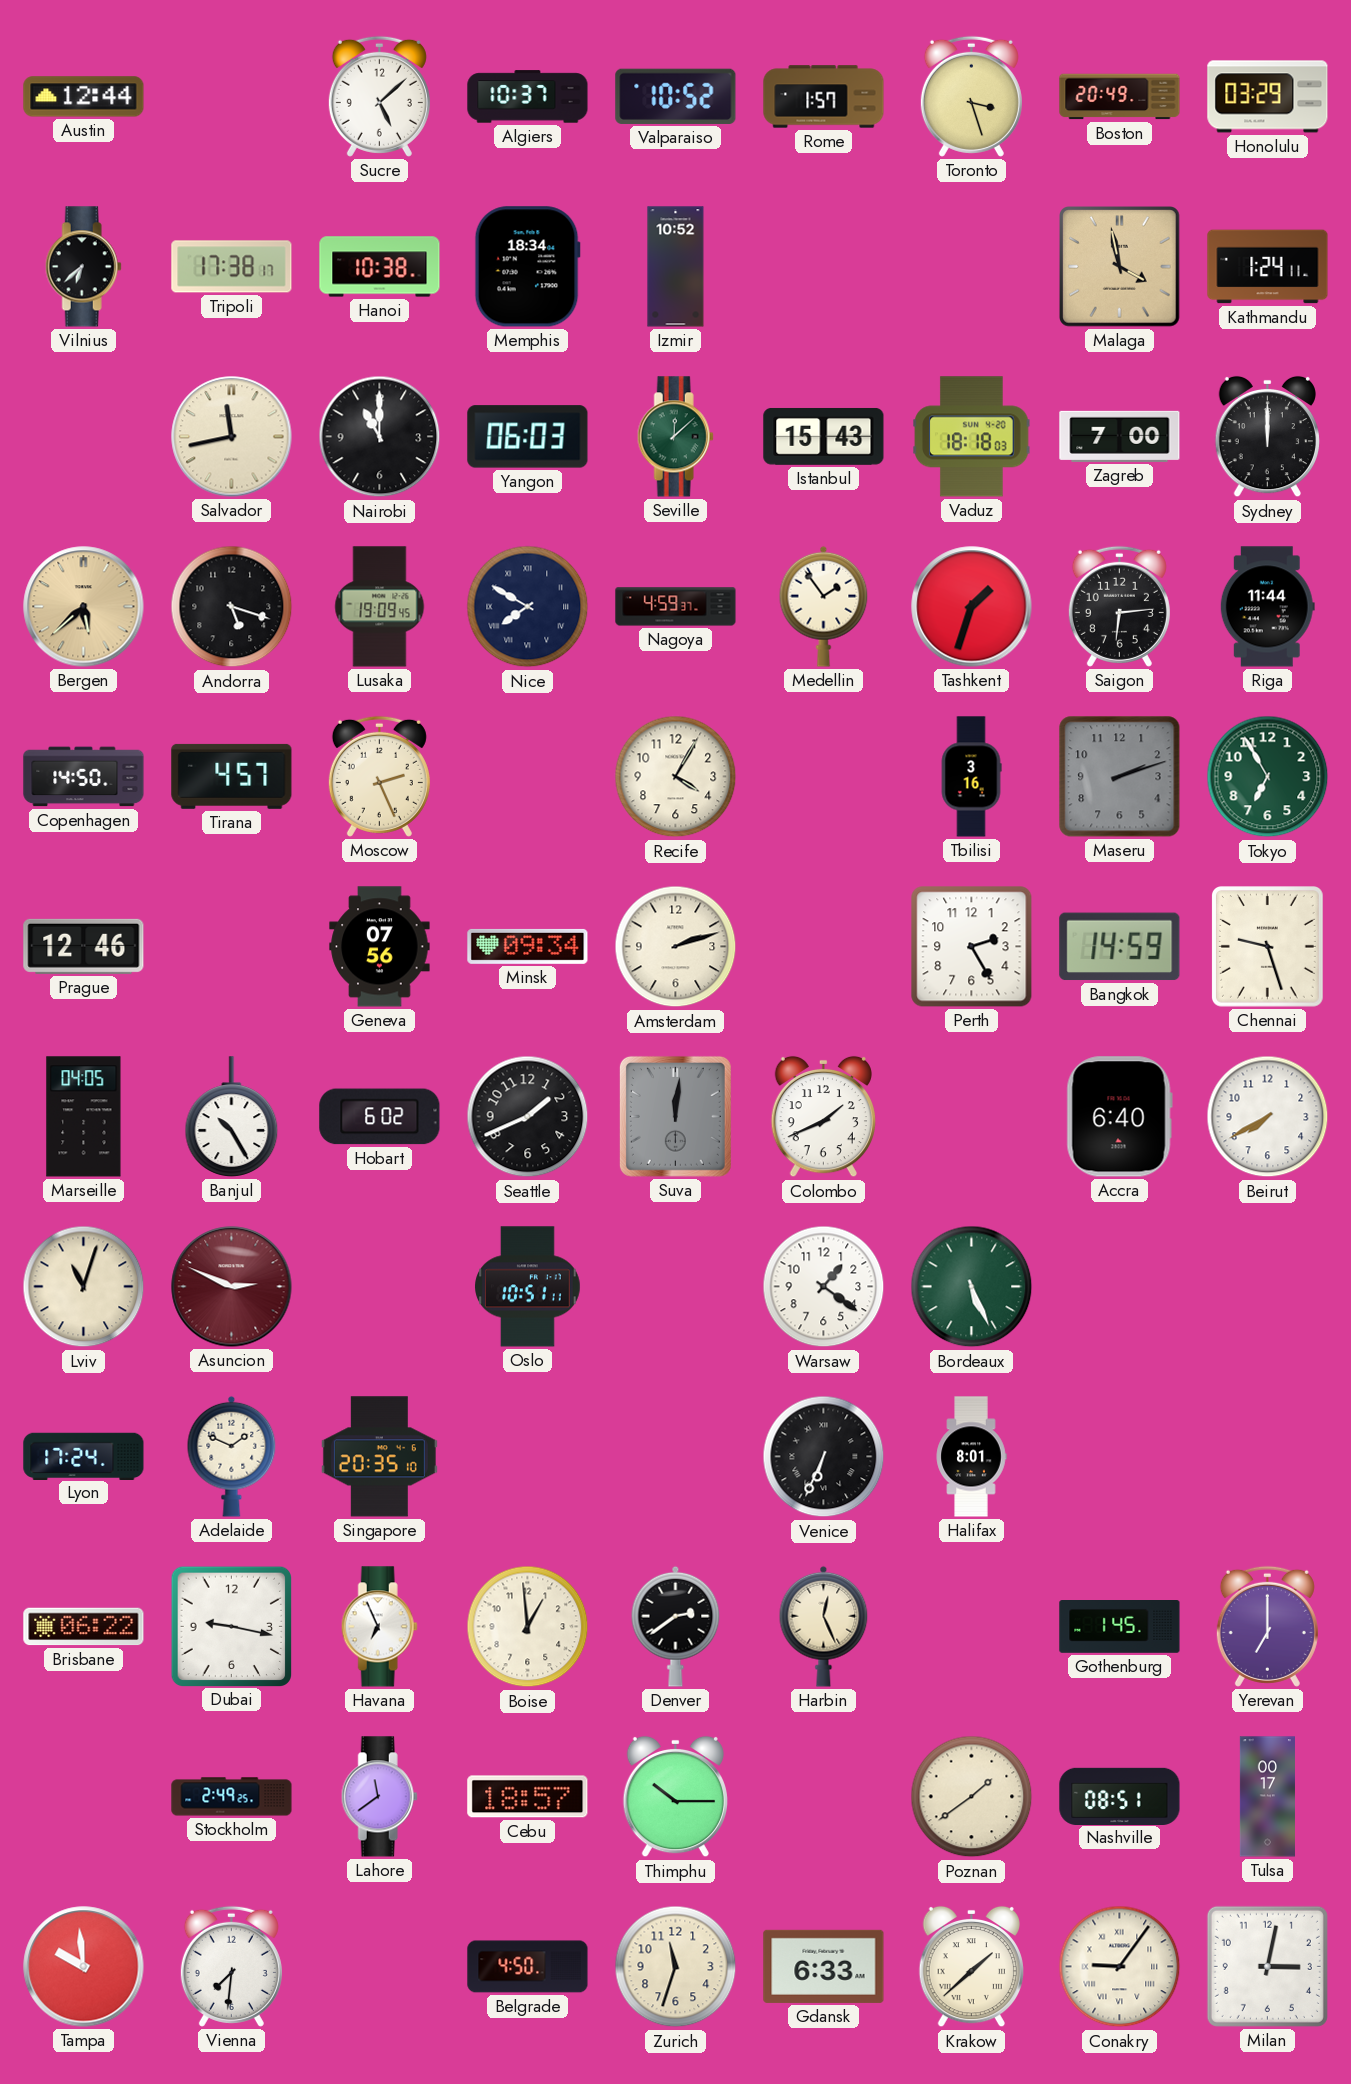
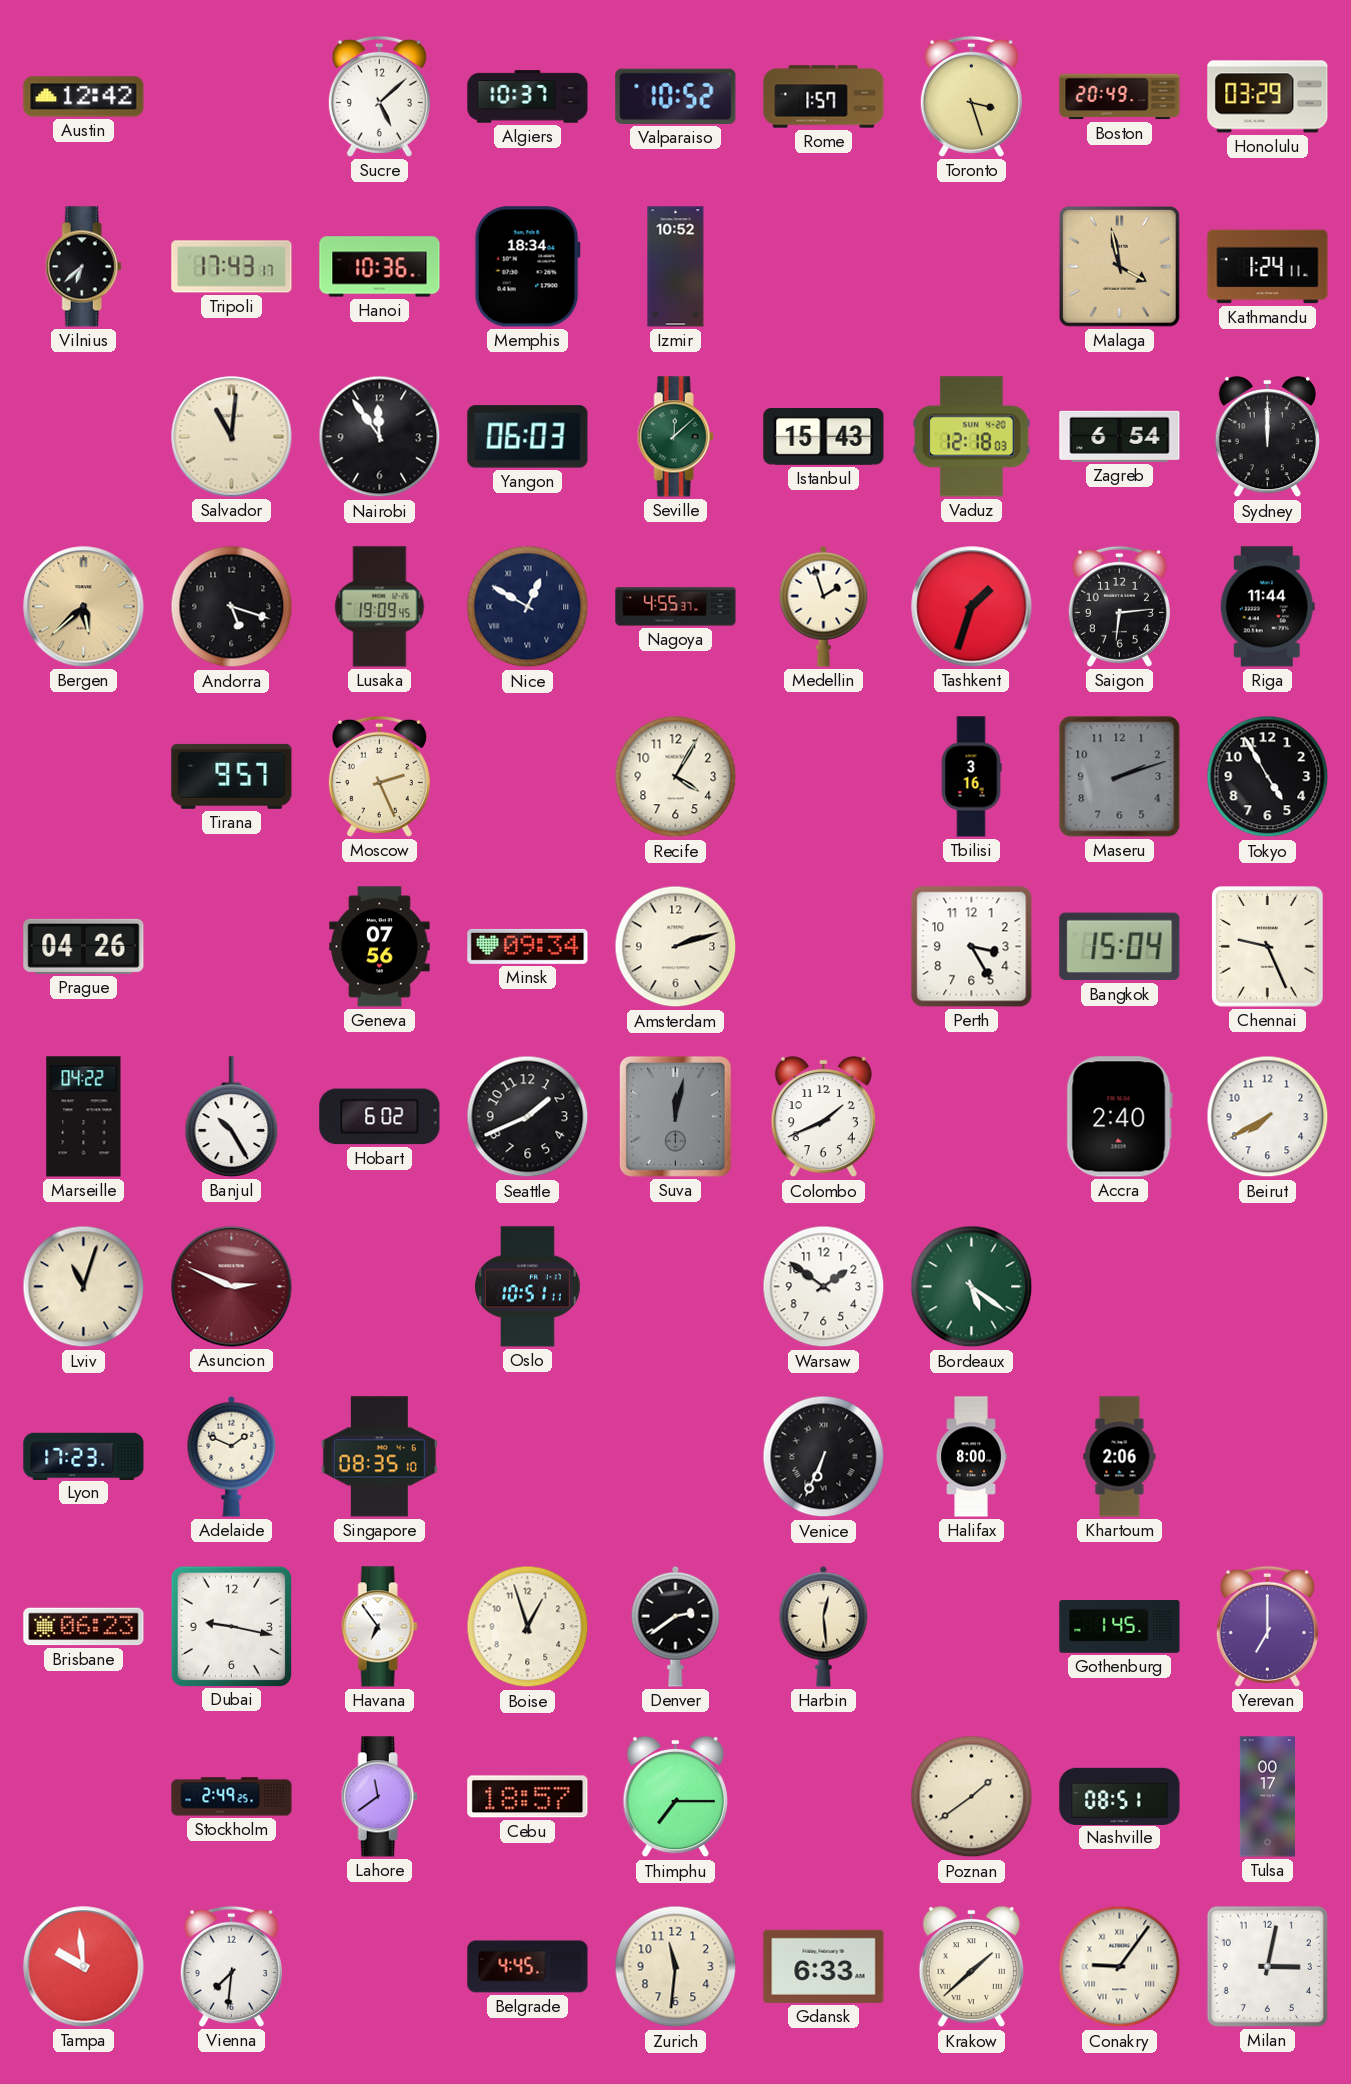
Austin: 12:44 -> 12:42 (84, 97)
Tripoli: 17:38 -> 17:43 (232, 267)
Hanoi: 10:38 -> 10:36 (380, 267)
Salvador: 11:43 -> 11:01 (232, 437)
Nairobi: 11:00 -> 11:54 (380, 437)
Vaduz: 18:18 -> 12:18 (972, 437)
Zagreb: 7:00 -> 6:54 (1120, 436)
Nice: 7:50 -> 12:50 (528, 607)
Nagoya: 4:59 -> 4:55 (676, 607)
Medellin: 1:54 -> 1:57 (824, 606)
Copenhagen: 14:50 -> none (84, 777)
Tirana: 4:57 -> 9:57 (232, 776)
Tokyo: 6:55 -> 4:55 (1268, 777)
Tokyo dial: green -> black (1268, 777)
Prague: 12:46 -> 04:26 (84, 946)
Perth: 2:25 -> 3:25 (972, 947)
Bangkok: 14:59 -> 15:04 (1120, 947)
Chennai: 9:27 -> 9:26 (1268, 947)
Marseille: 04:05 -> 04:22 (84, 1117)
Suva: 12:01 -> 12:02 (675, 1116)
Accra: 6:40 -> 2:40 (1119, 1117)
Warsaw: 1:21 -> 1:51 (824, 1287)
Bordeaux: 5:26 -> 5:21 (972, 1287)
Lyon: 17:24 -> 17:23 (84, 1456)
Singapore: 20:35 -> 08:35 (379, 1457)
Halifax: 8:01 -> 8:00 (971, 1457)
Khartoum: none -> 2:06 (1120, 1457)
Brisbane: 06:22 -> 06:23 (84, 1627)
Havana: 6:56 -> 6:54 (379, 1627)
Boise: 12:59 -> 12:57 (528, 1627)
Harbin: 12:26 -> 12:29 (824, 1626)
Thimphu: 10:15 -> 7:15 (675, 1797)
Belgrade: 4:50 -> 4:45 (528, 1967)
Zurich: 11:33 -> 11:31 (676, 1967)
